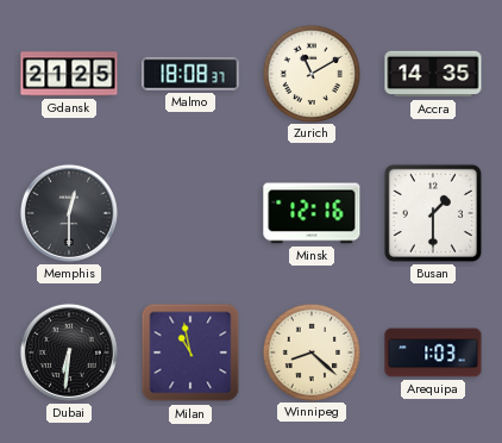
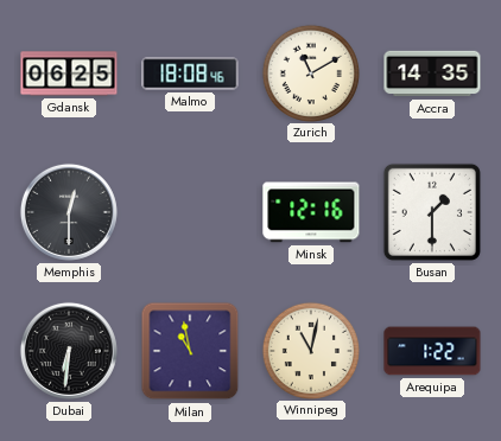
Gdansk: 21:25 -> 06:25 (69, 73)
Malmo: 18:08:37 -> 18:08:46 (190, 73)
Winnipeg: 8:22 -> 11:02 (310, 350)
Arequipa: 1:03 -> 1:22 (432, 351)
